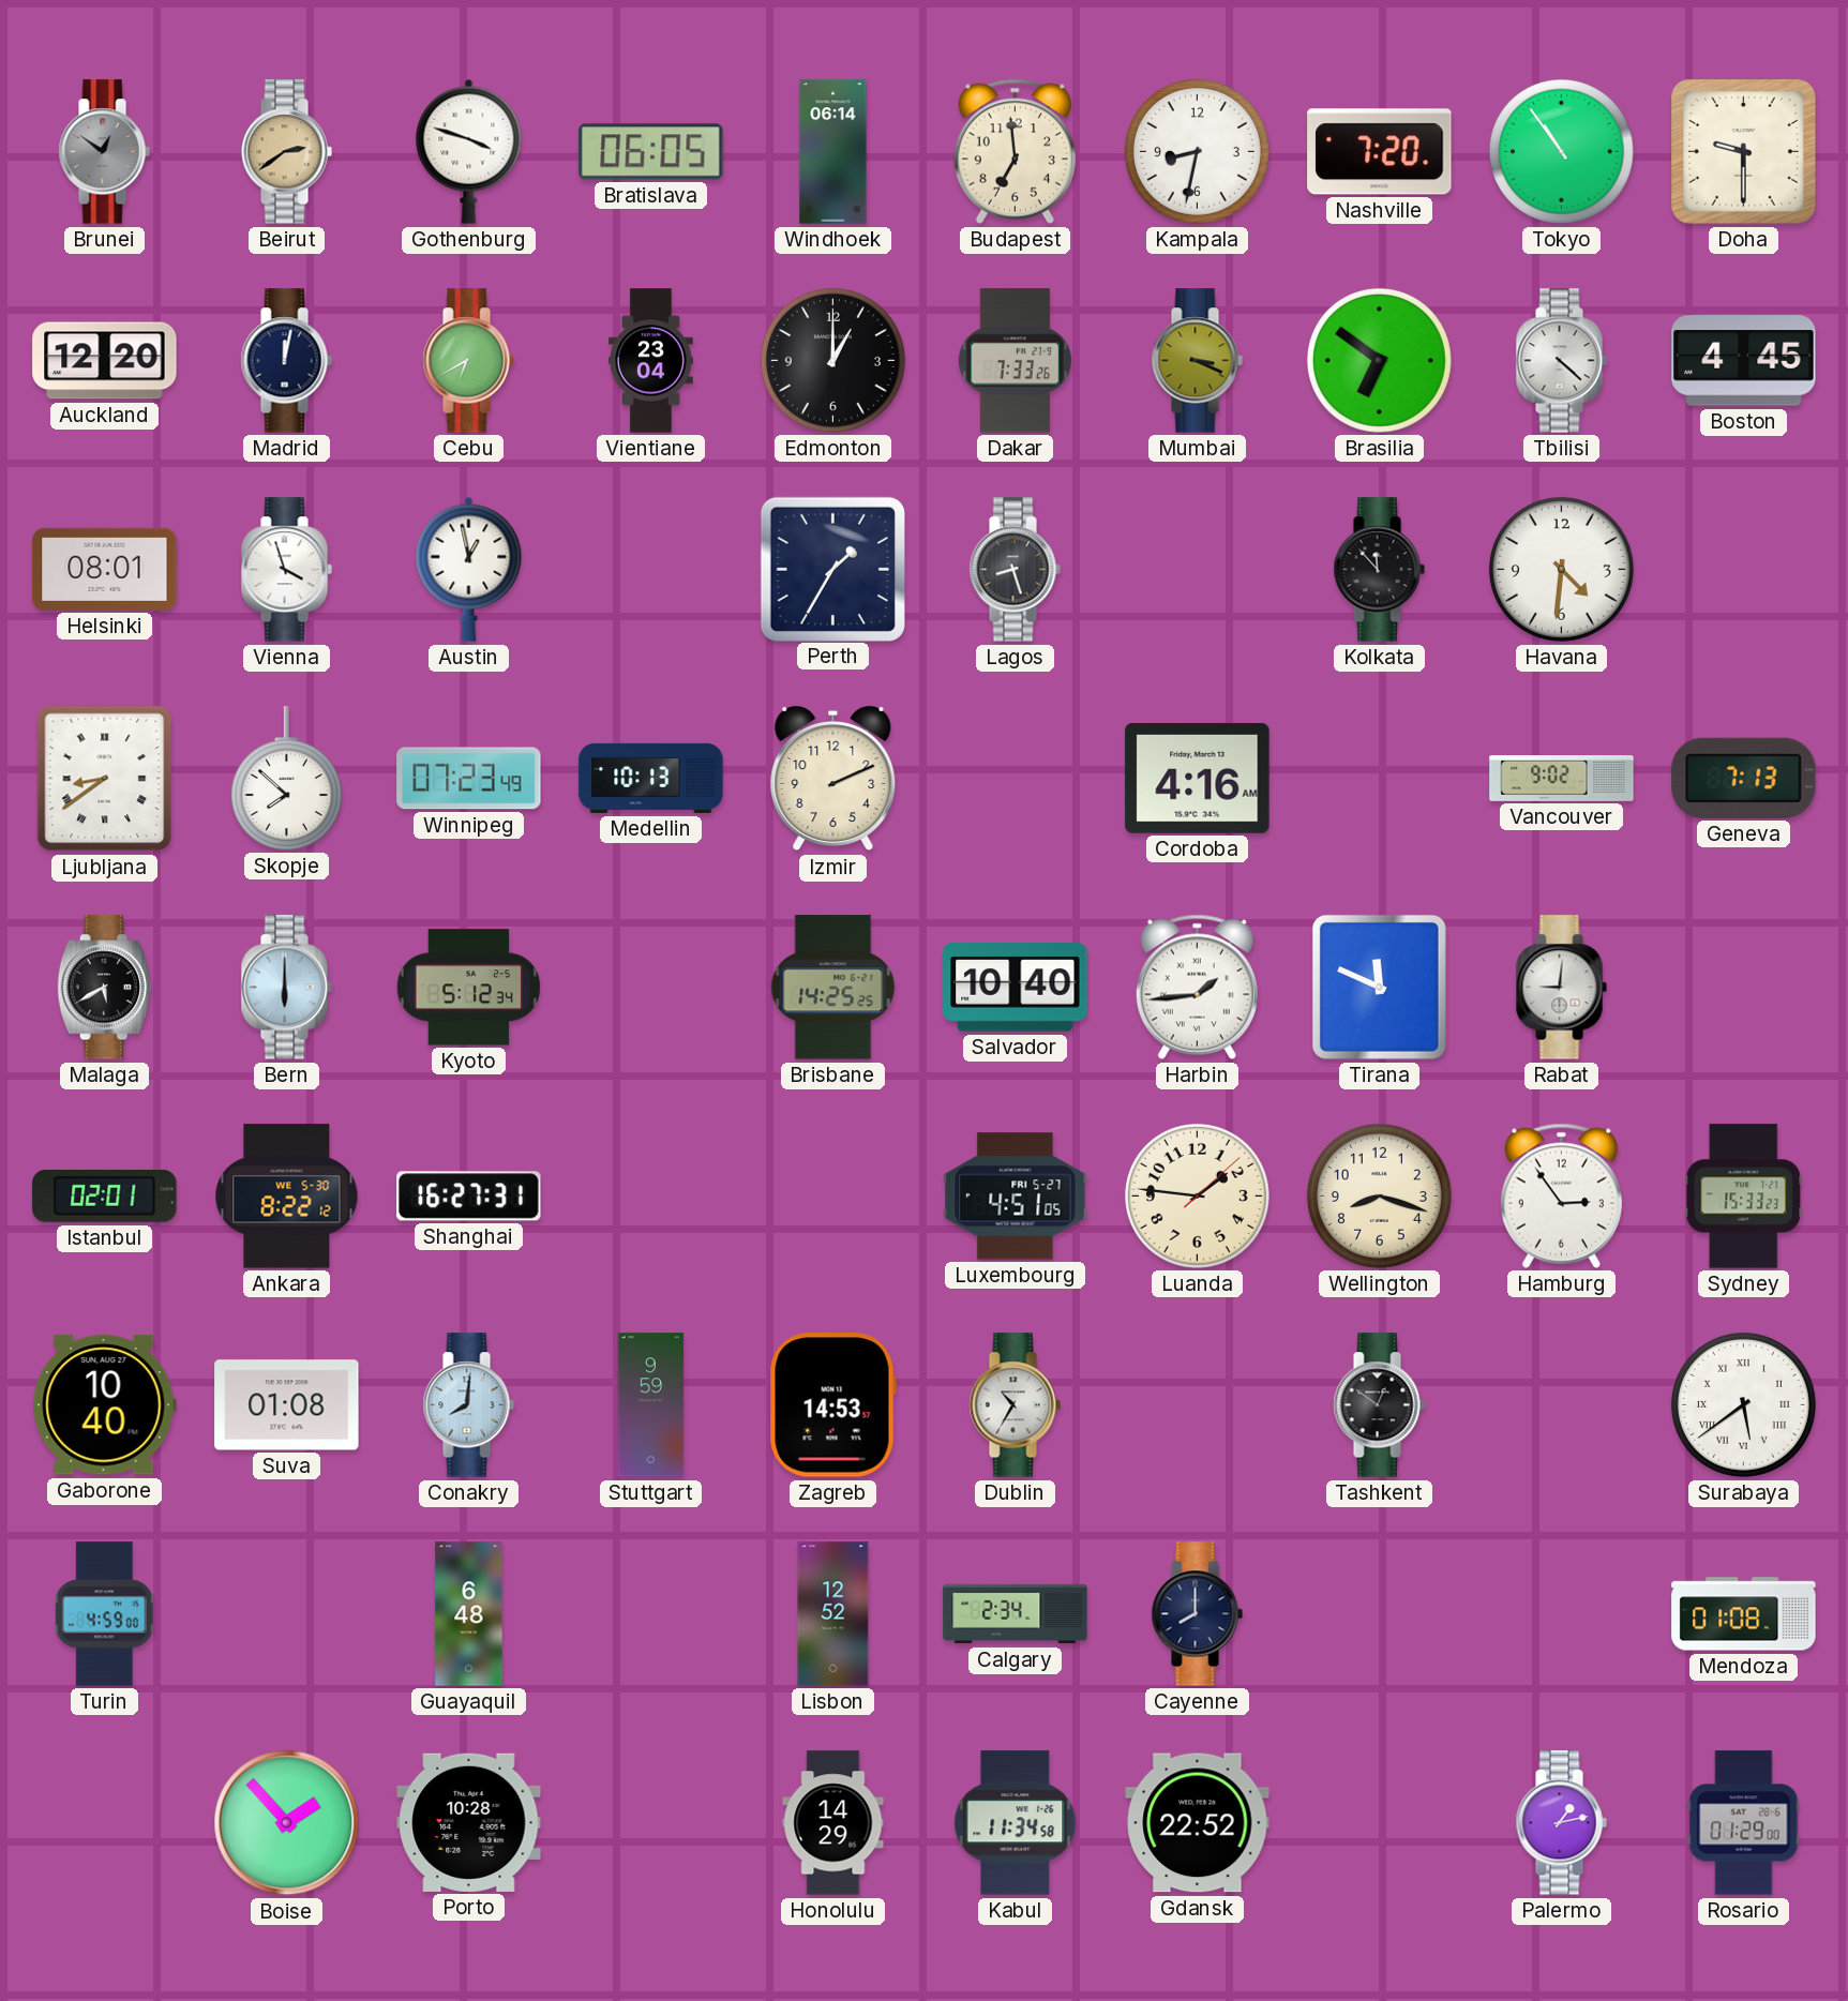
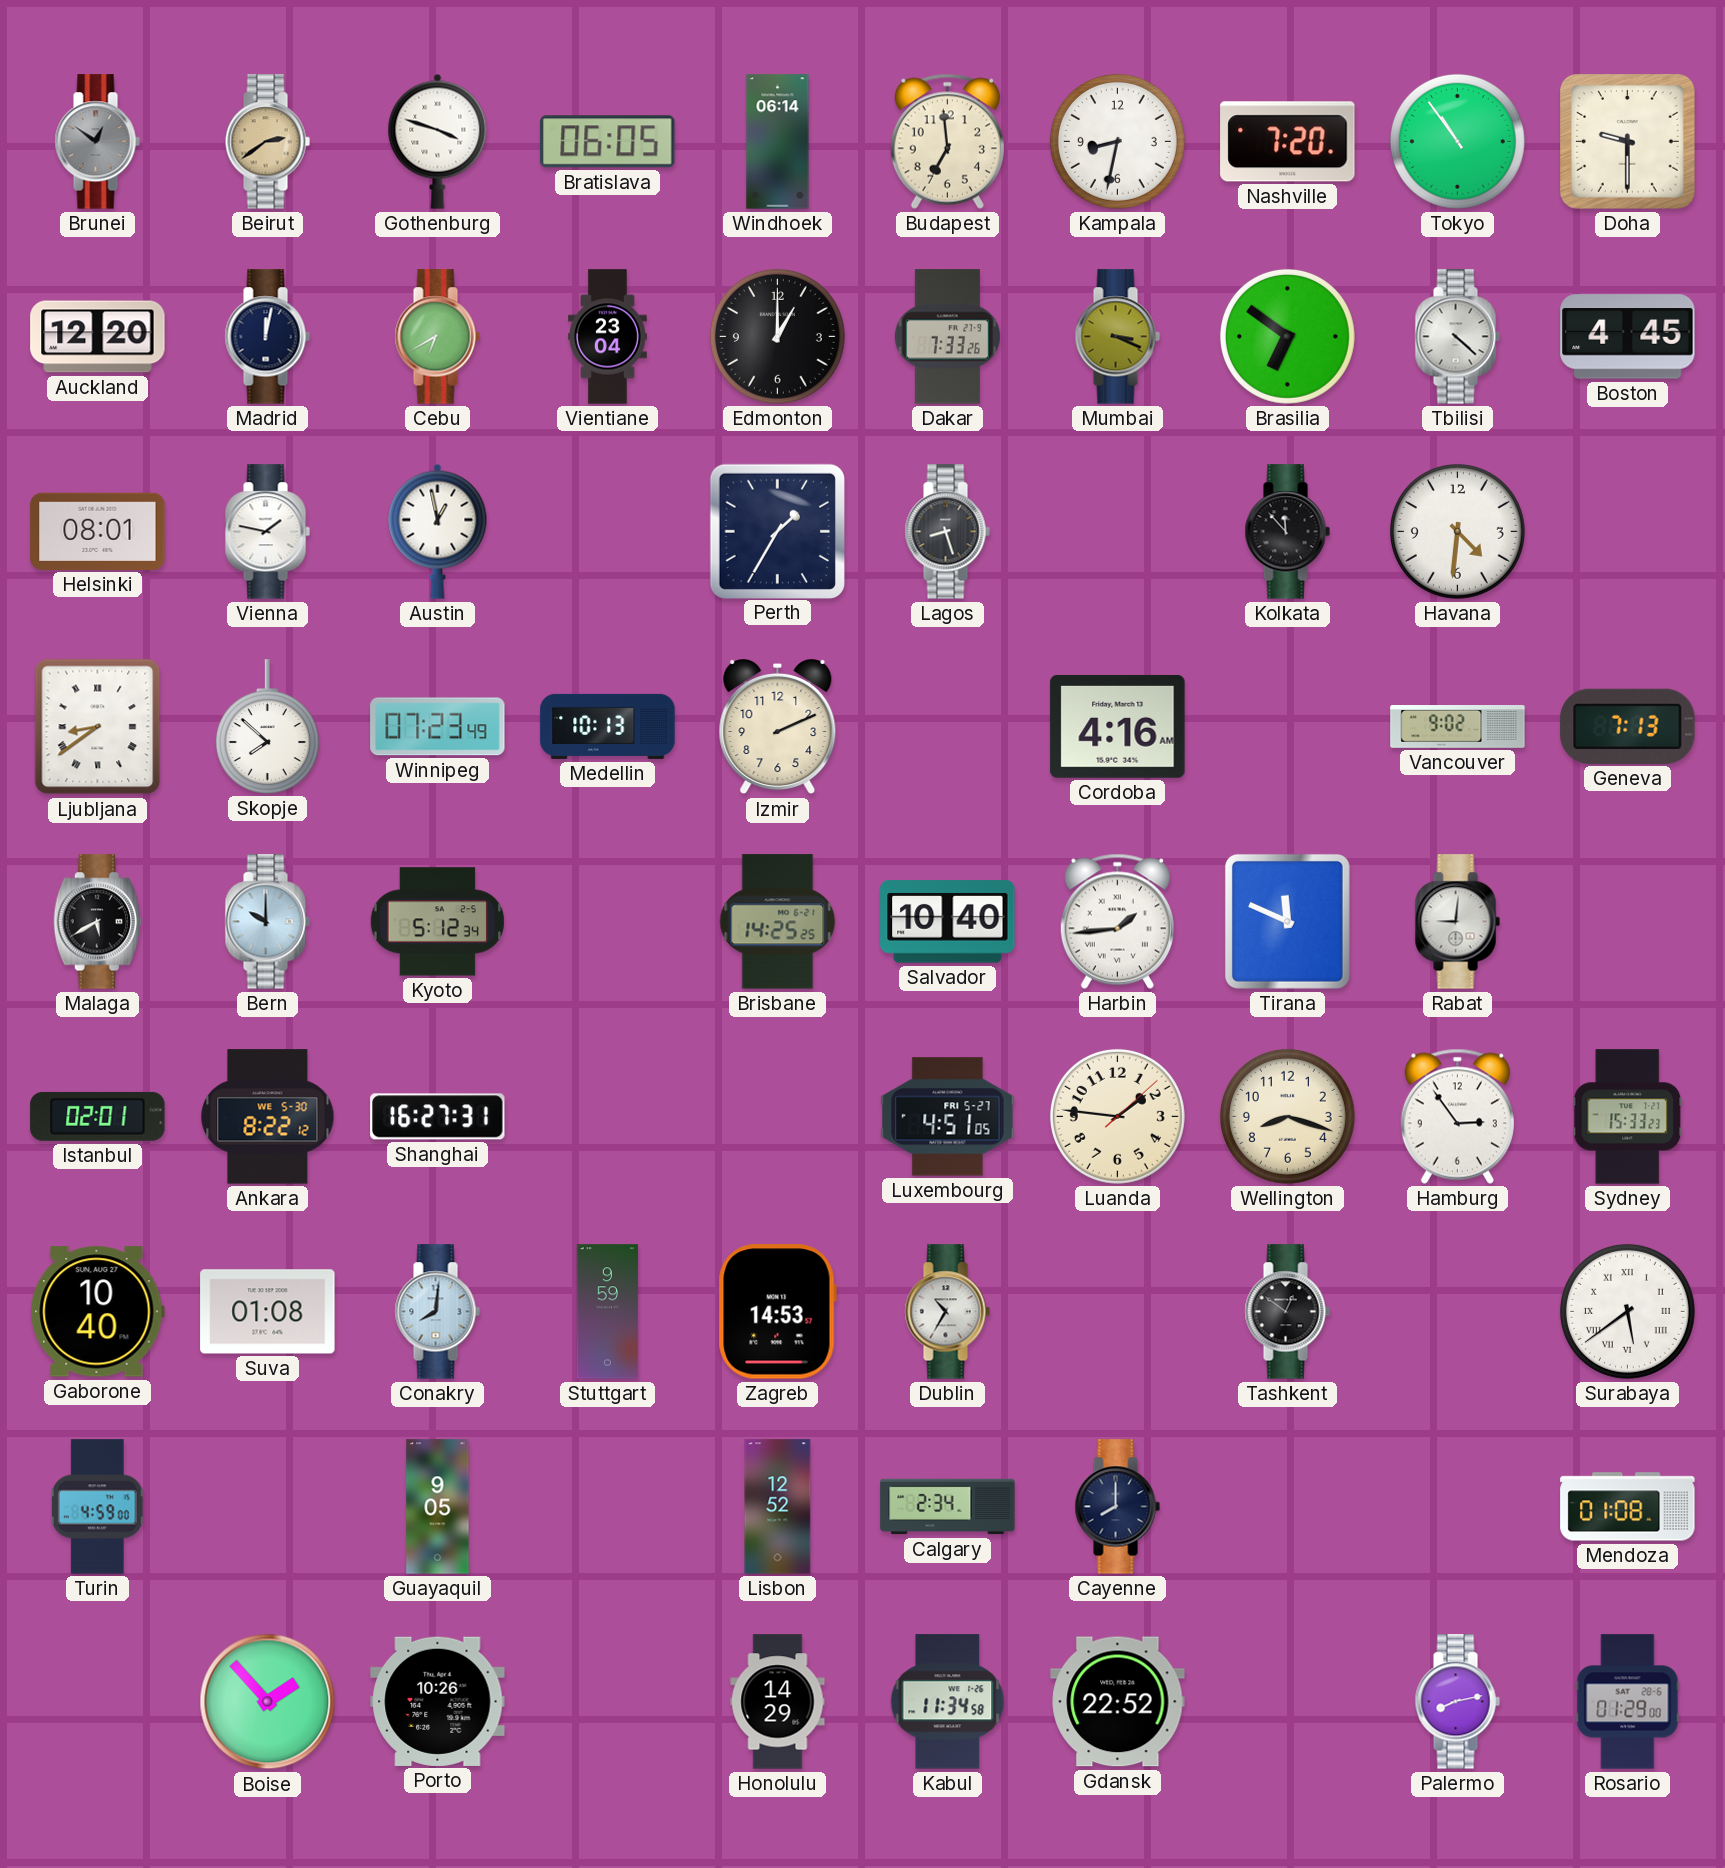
Vienna: 3:57 -> 1:47 (267, 532)
Bern: 6:00 -> 10:00 (267, 922)
Guayaquil: 6:48 -> 9:05 (438, 1507)
Porto: 10:28 -> 10:26 (438, 1701)
Palermo: 1:13 -> 8:13 (1457, 1702)
